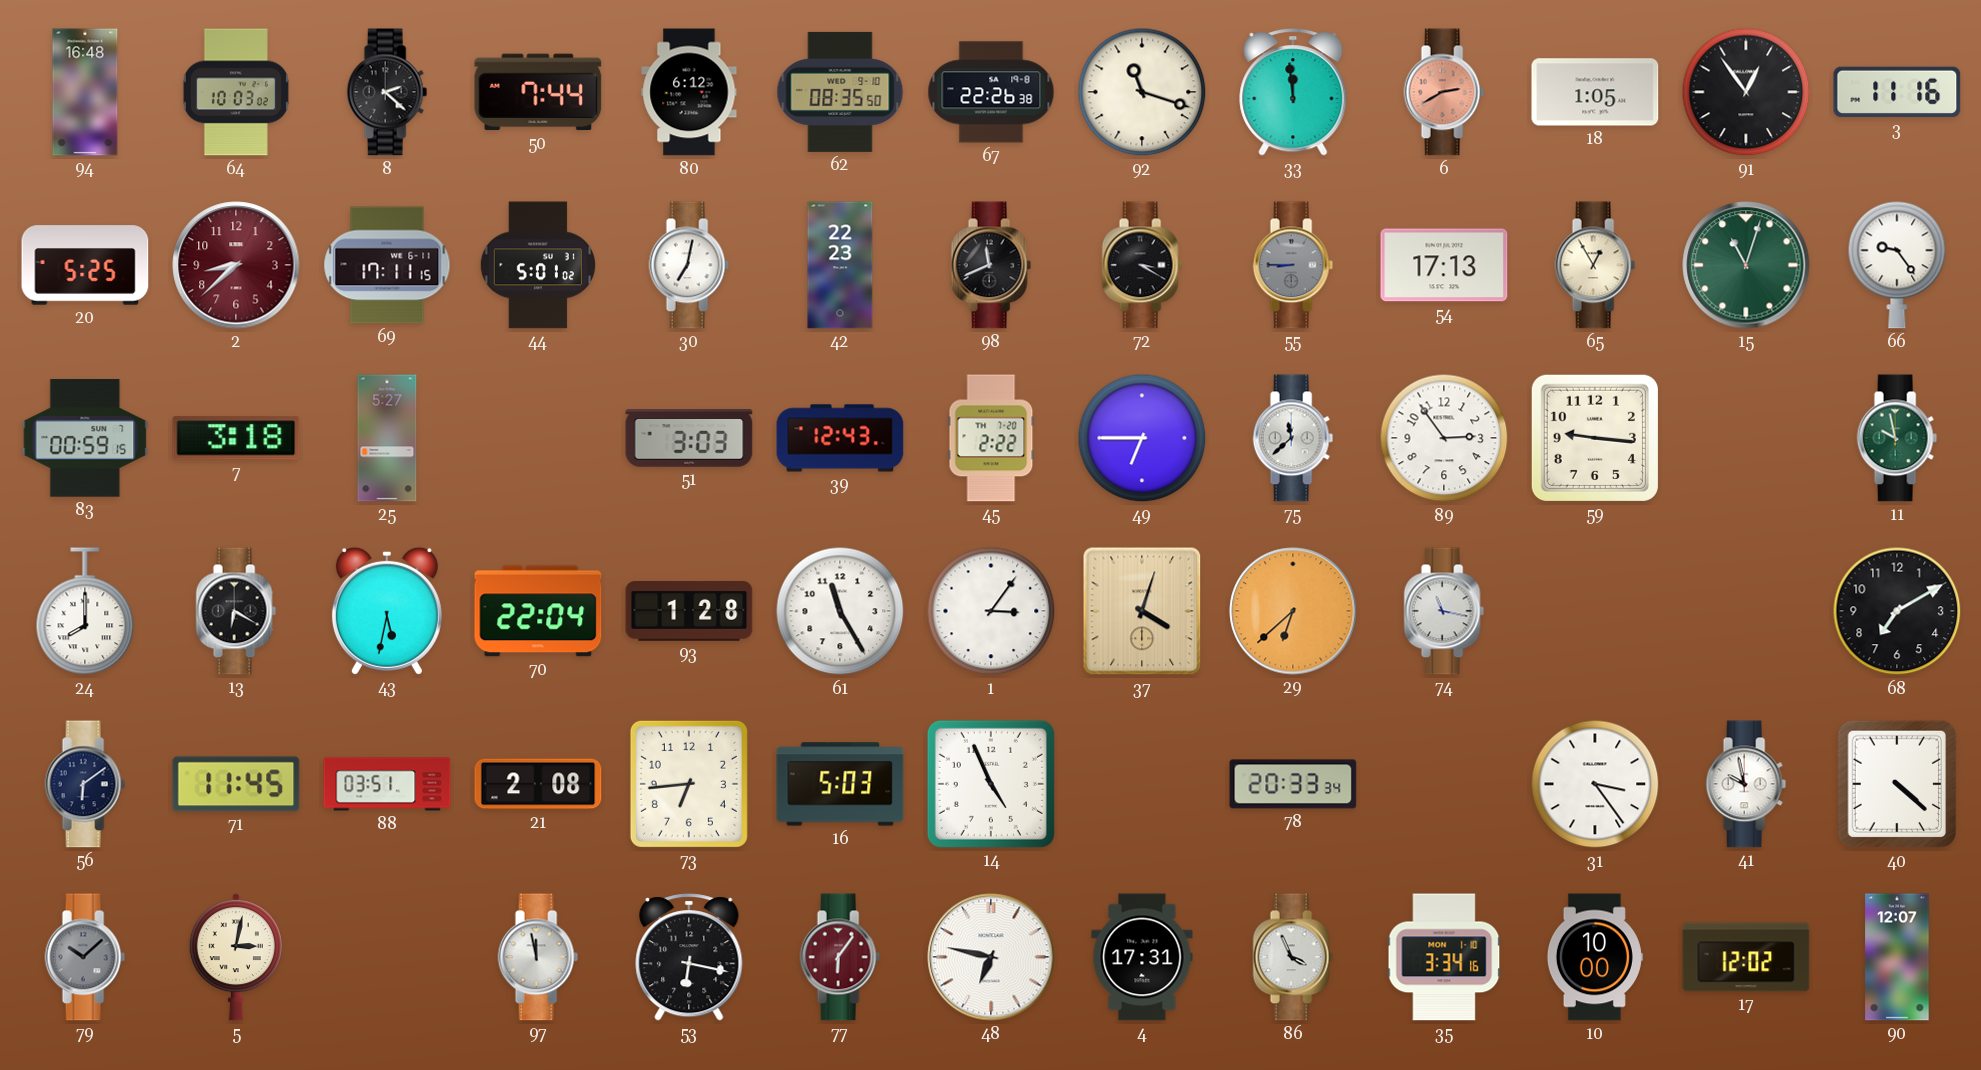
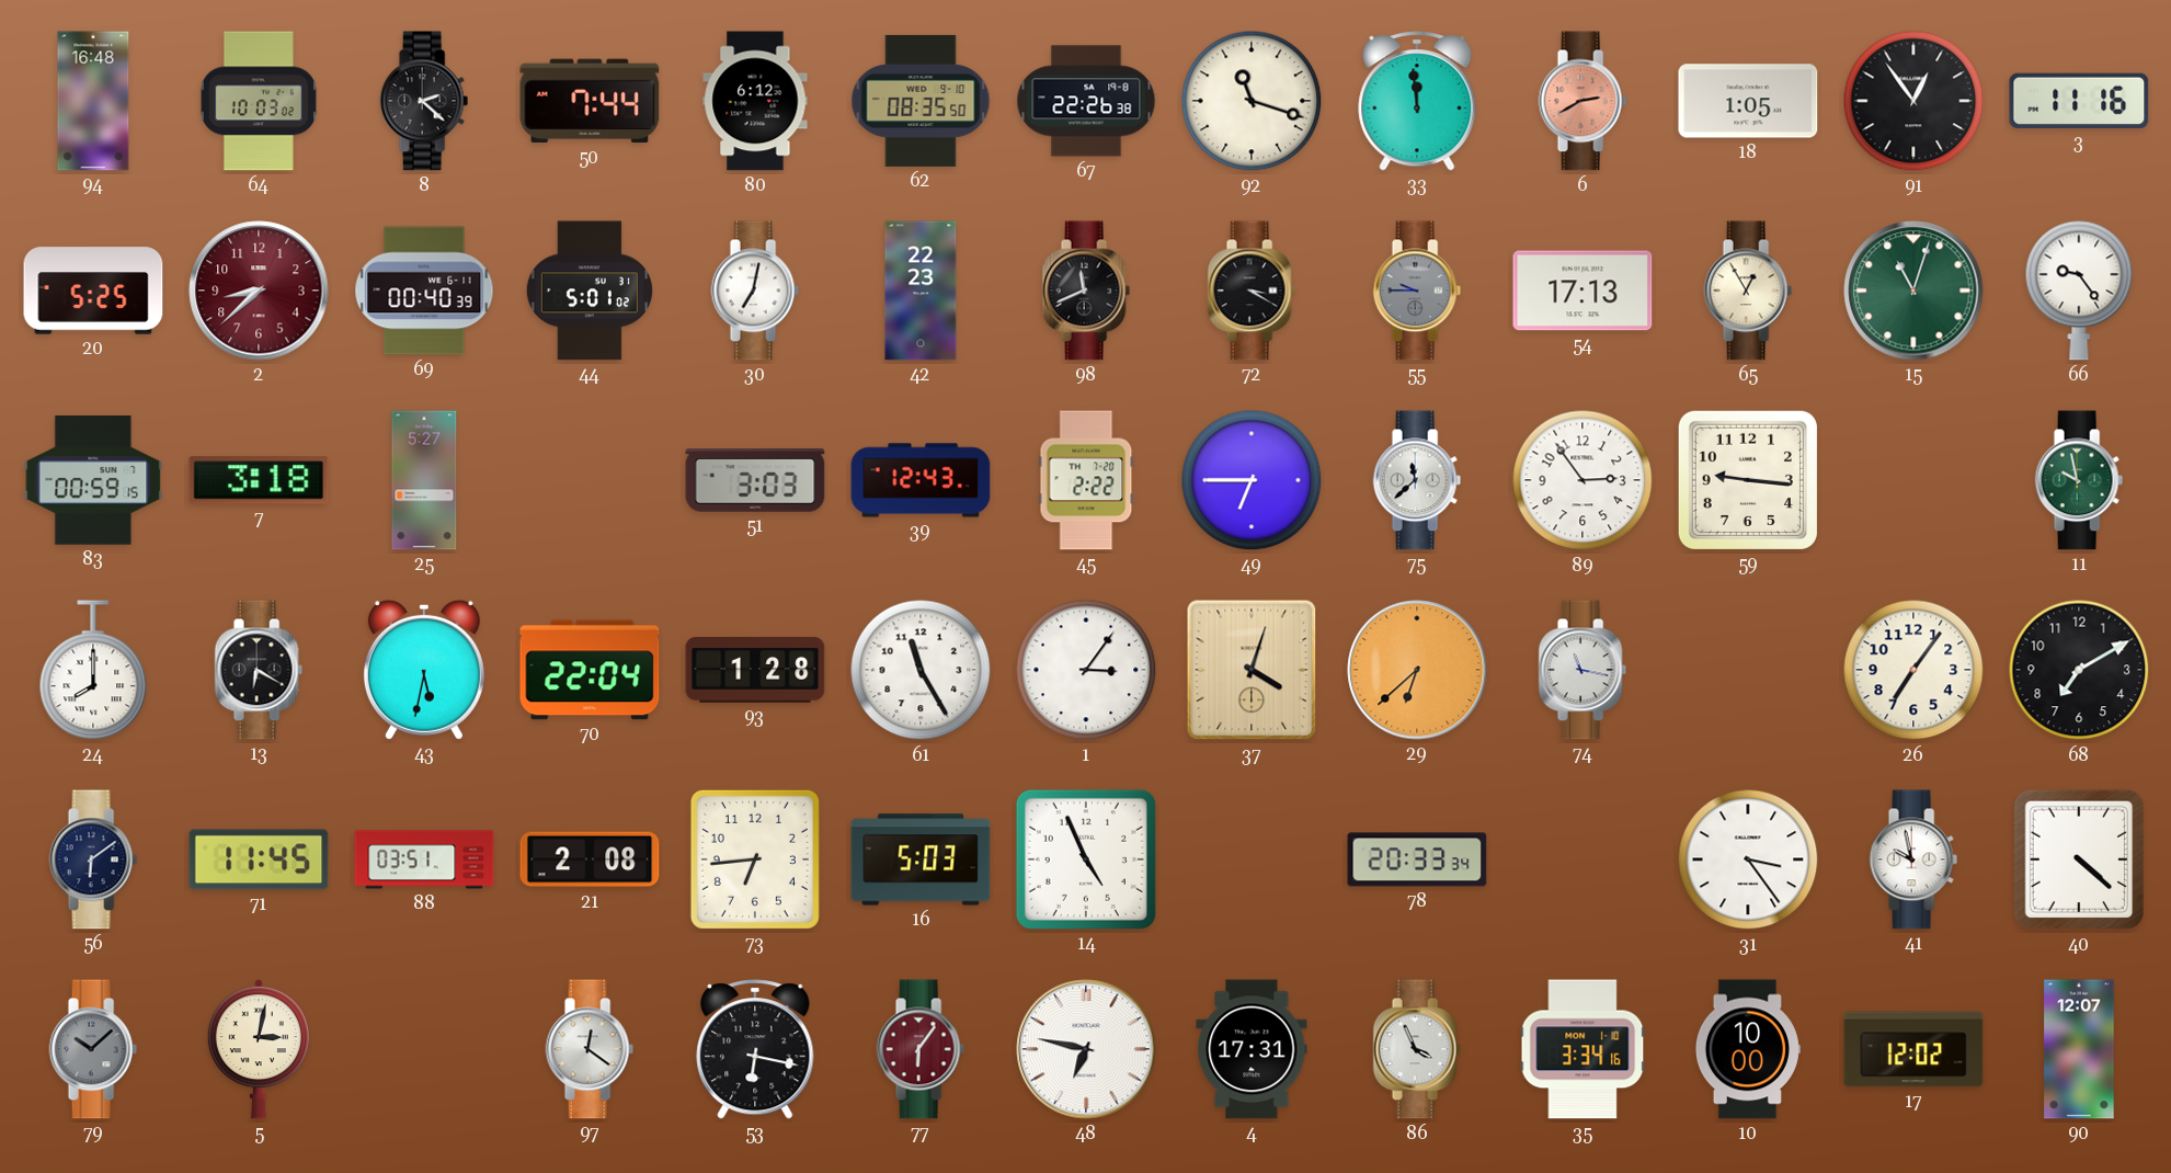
69: 17:11 -> 00:40 (424, 291)
55: 8:45 -> 9:45 (1417, 291)
26: none -> 7:06 (1913, 670)
97: 11:58 -> 12:21 (590, 1049)
